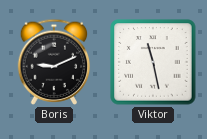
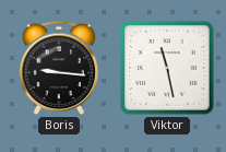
Boris: 9:11 -> 9:16 (59, 68)
